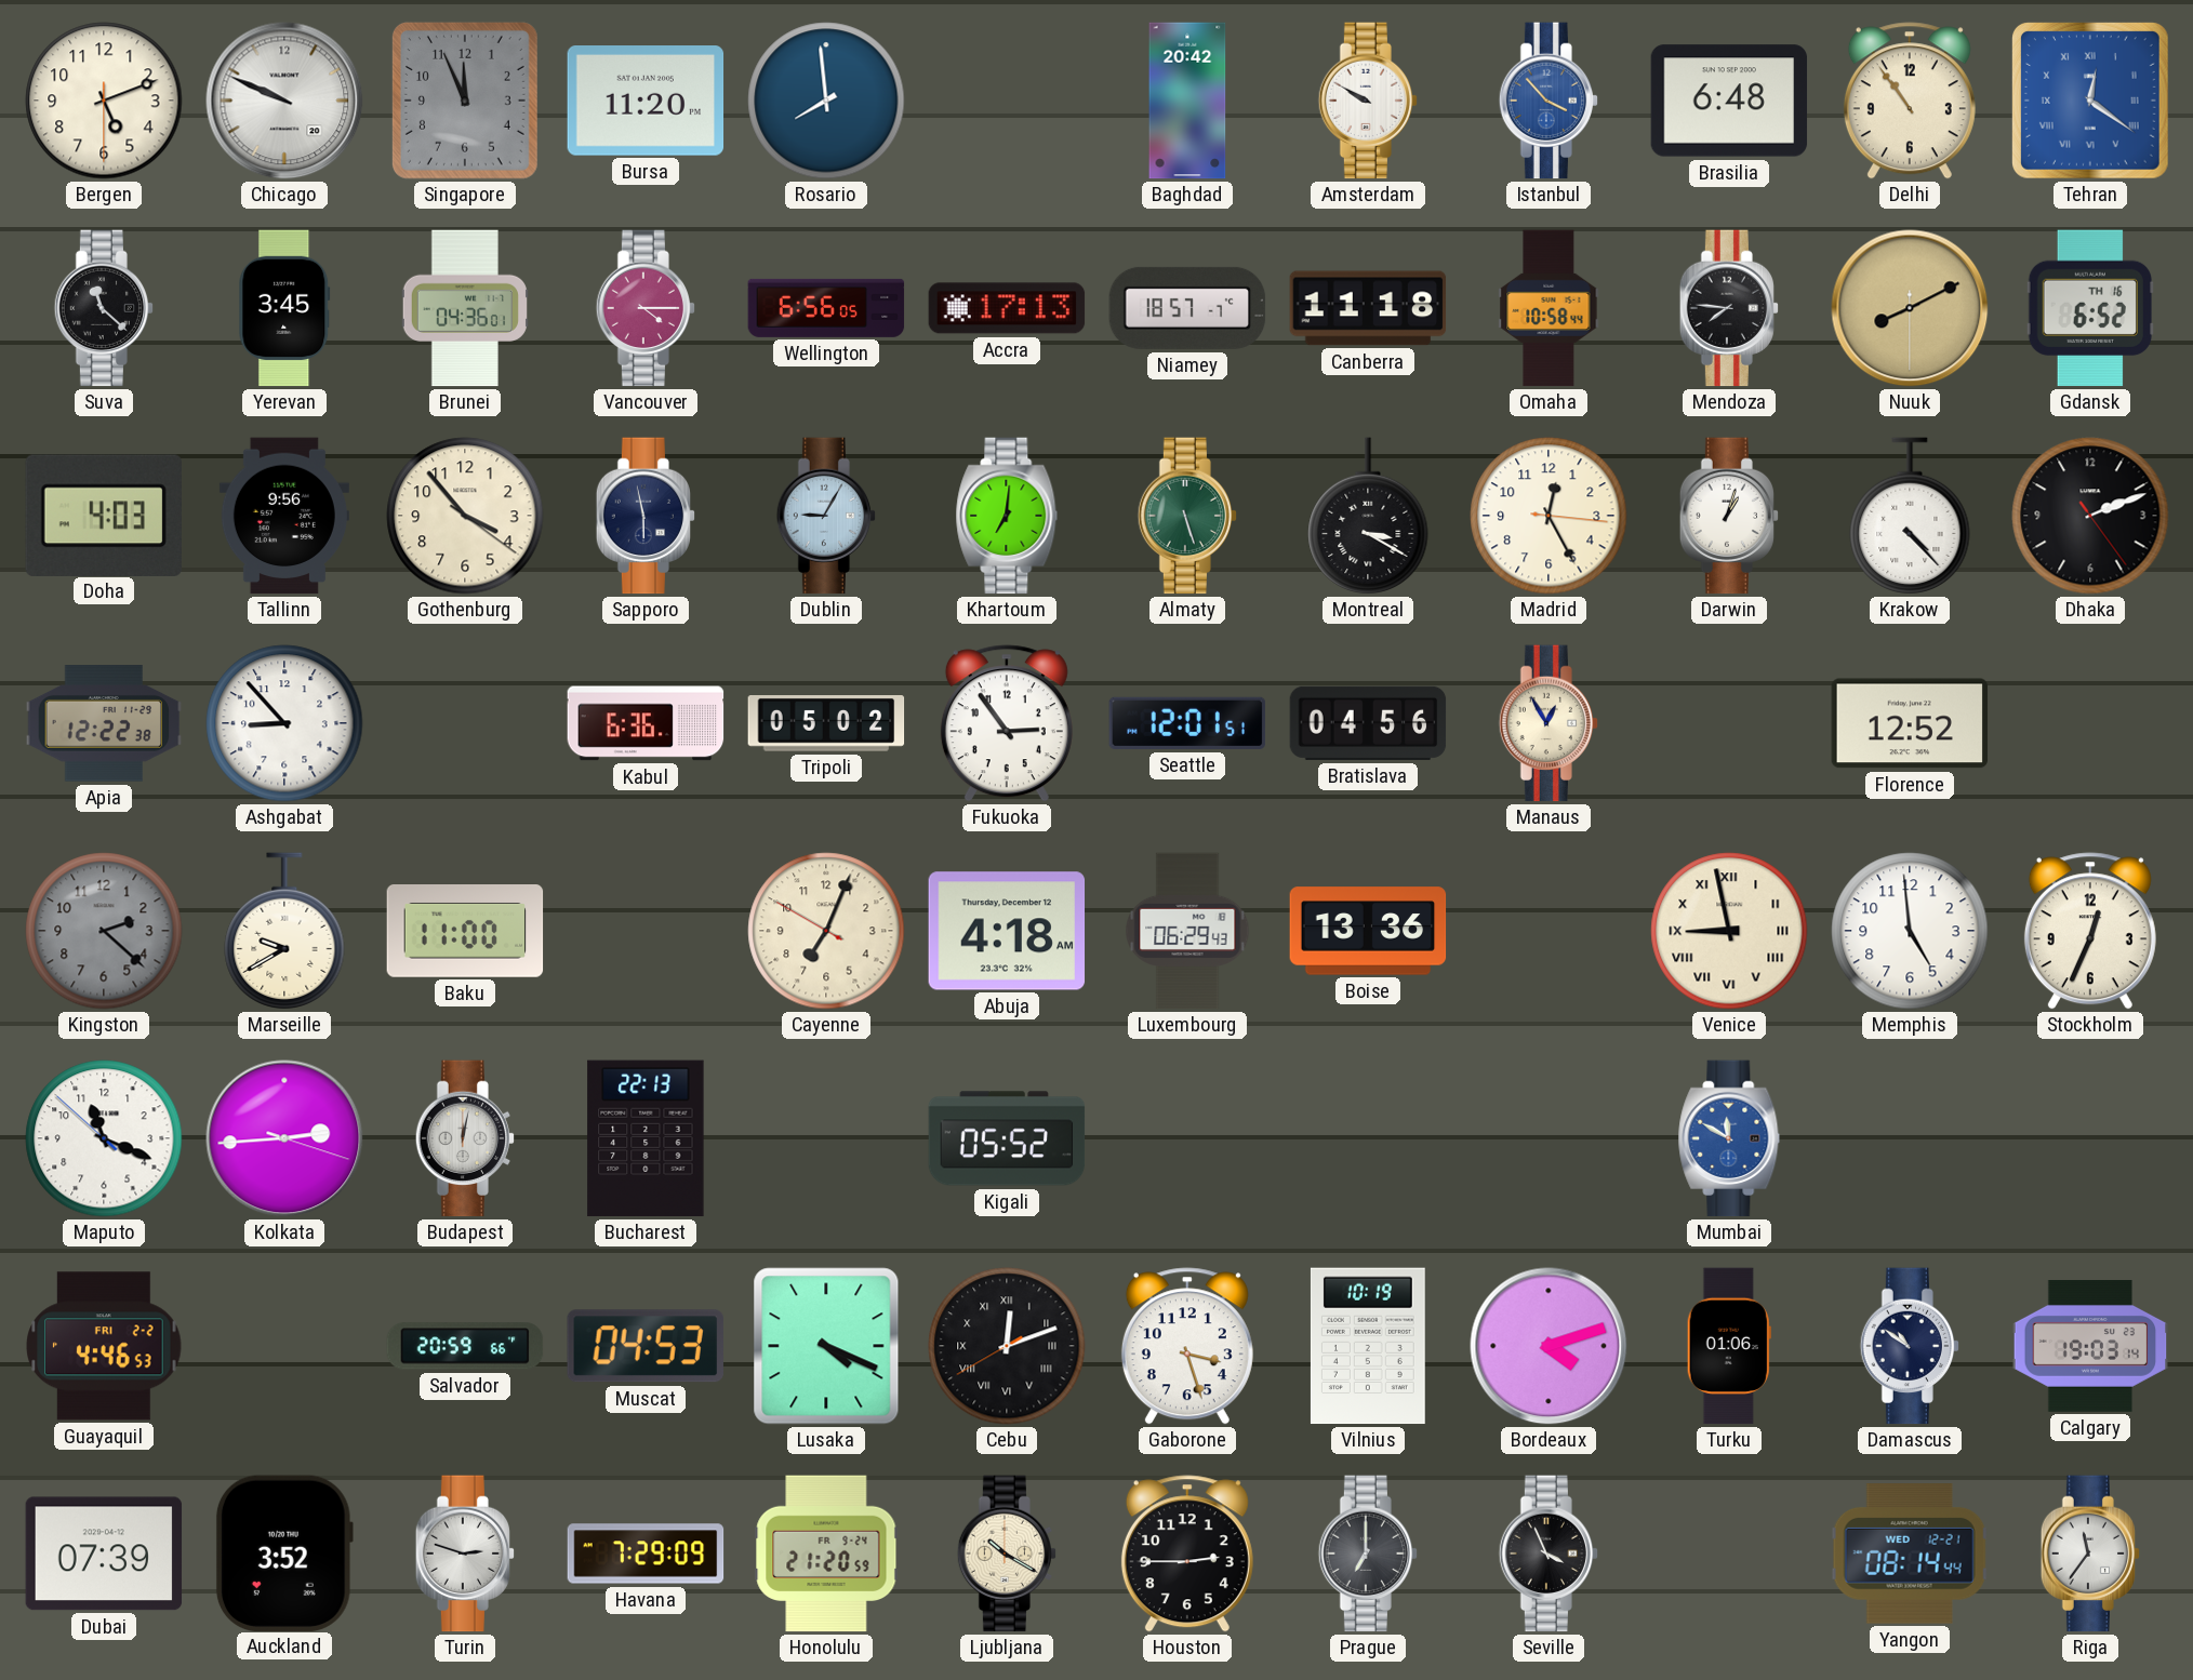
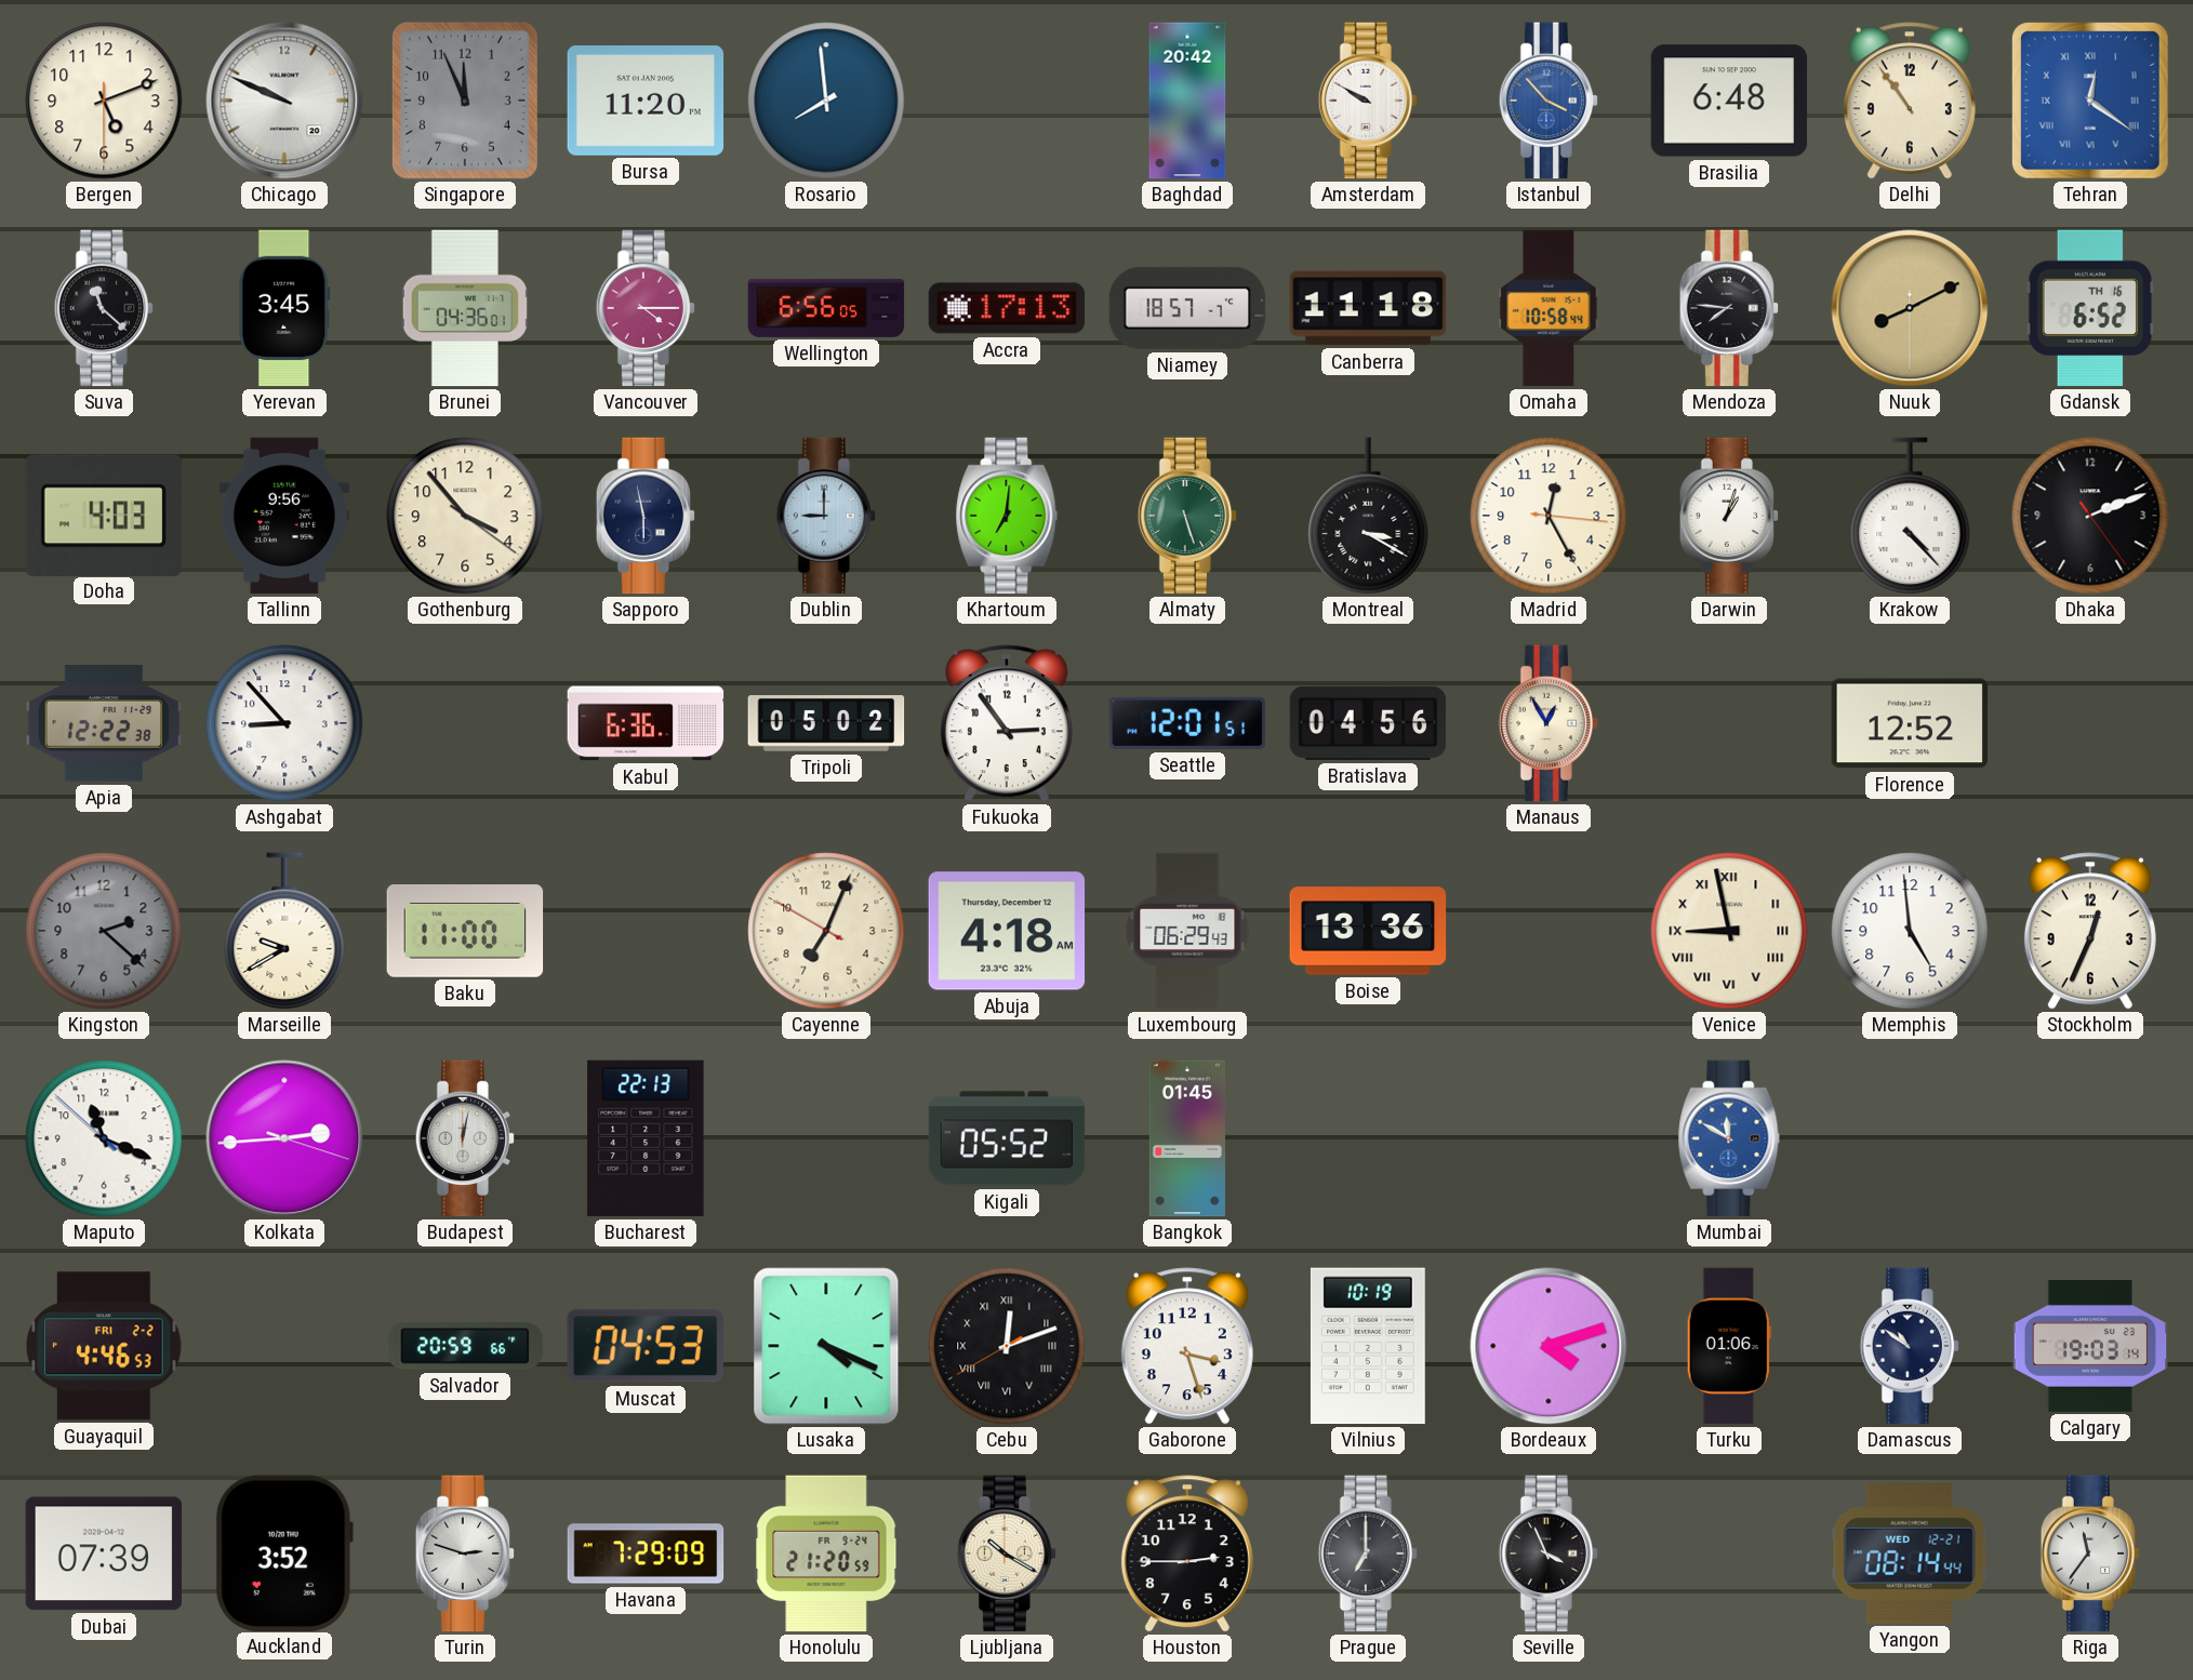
Dublin: 9:05 -> 9:00 (826, 516)
Bangkok: none -> 01:45 (1186, 1138)
